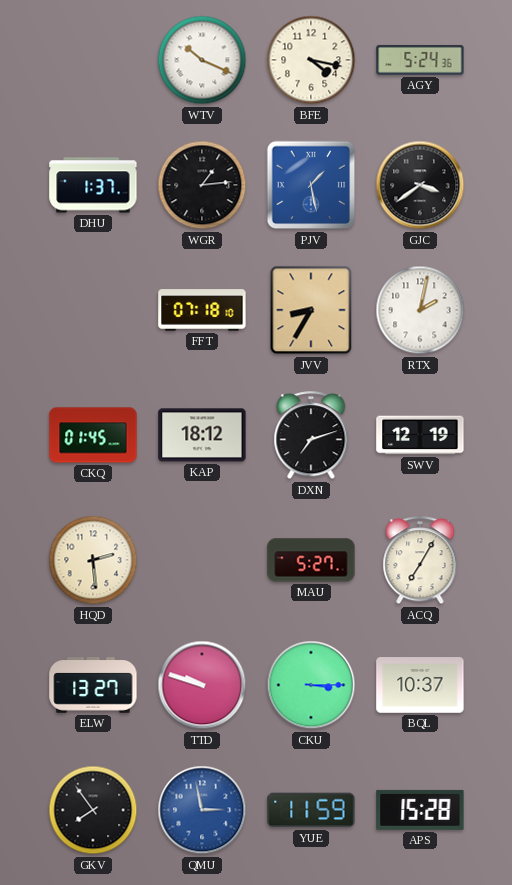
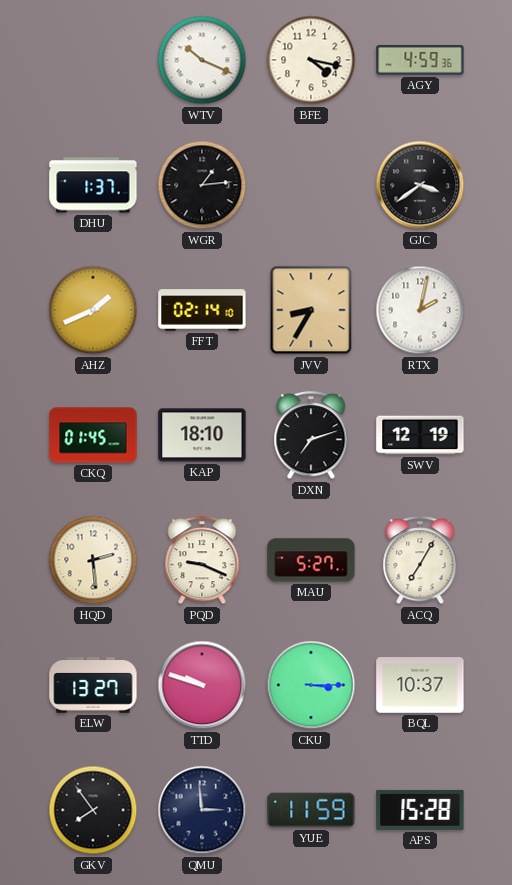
AGY: 5:24 -> 4:59 (420, 60)
PJV: 1:28 -> none (311, 185)
AHZ: none -> 1:41 (93, 310)
FFT: 07:18 -> 02:14 (202, 310)
KAP: 18:12 -> 18:10 (202, 435)
PQD: none -> 9:19 (202, 561)
QMU: 2:58 -> 2:59 (202, 810)
QMU dial: blue -> navy (202, 810)
